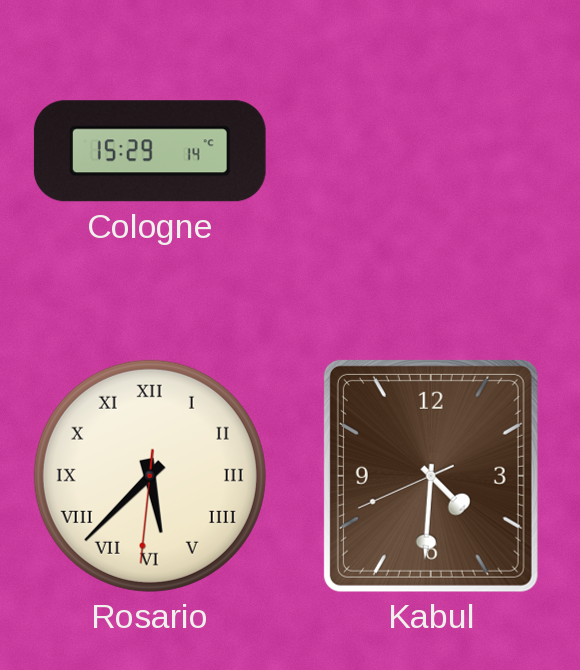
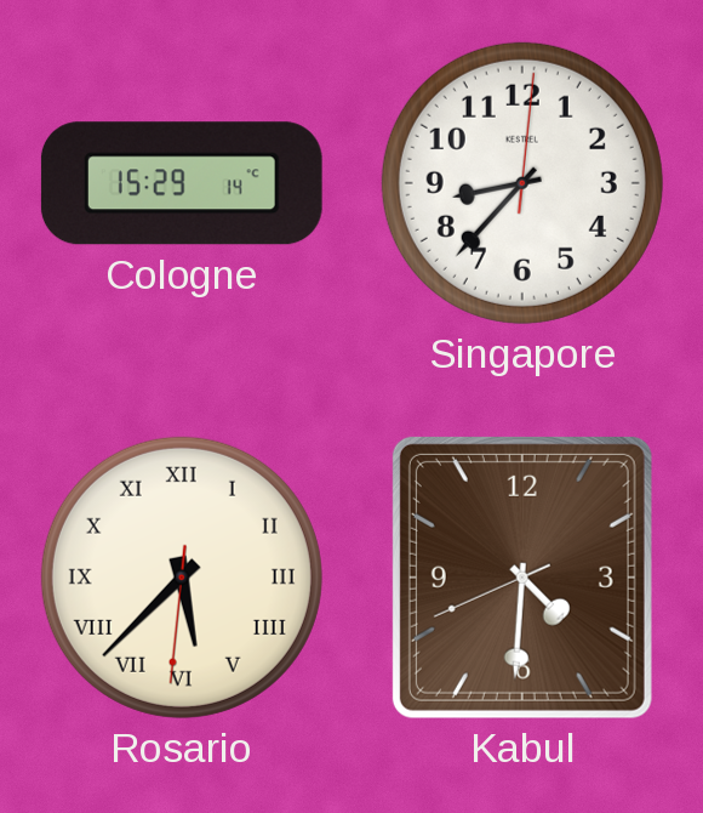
Singapore: none -> 8:37 (522, 183)
